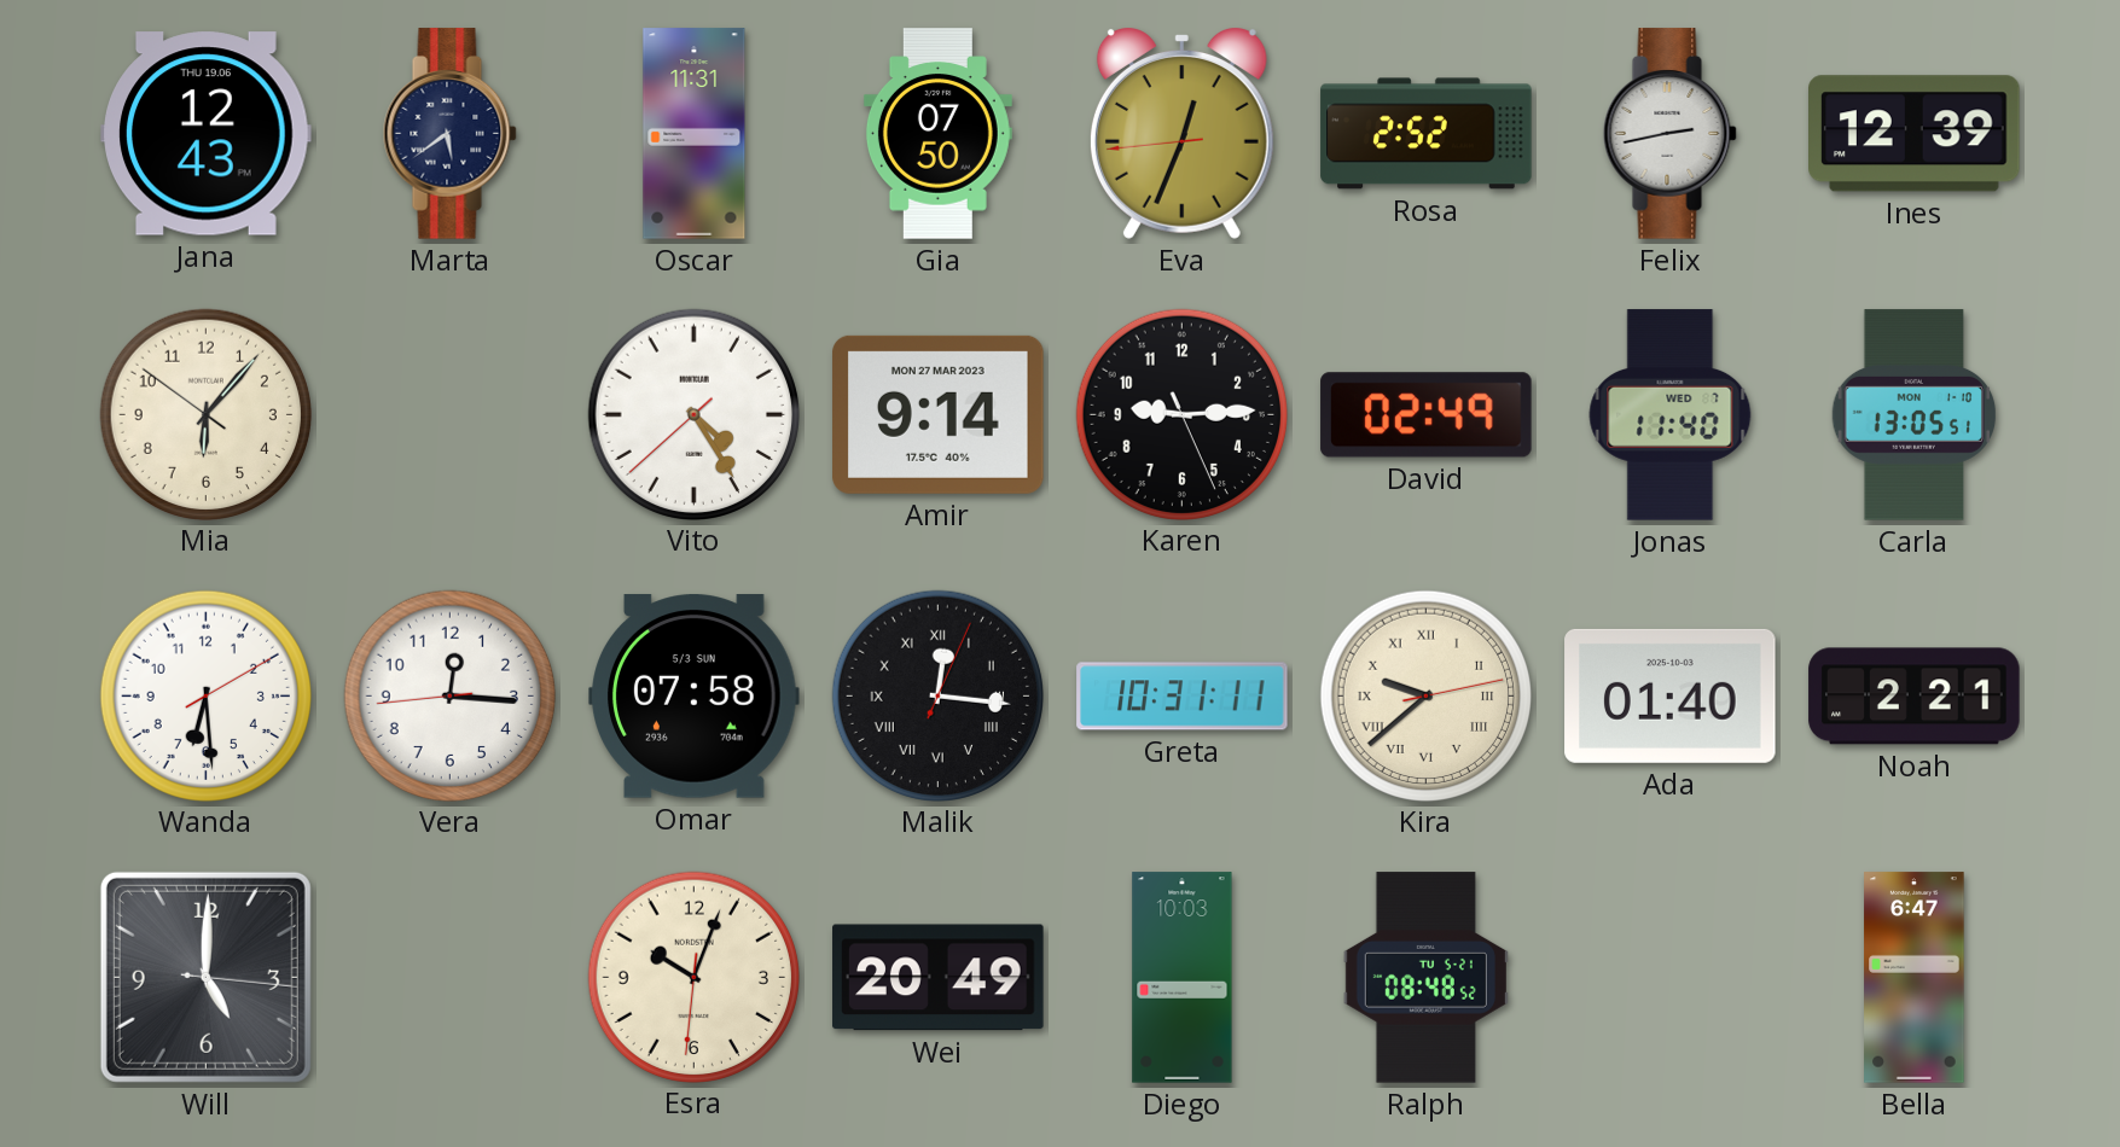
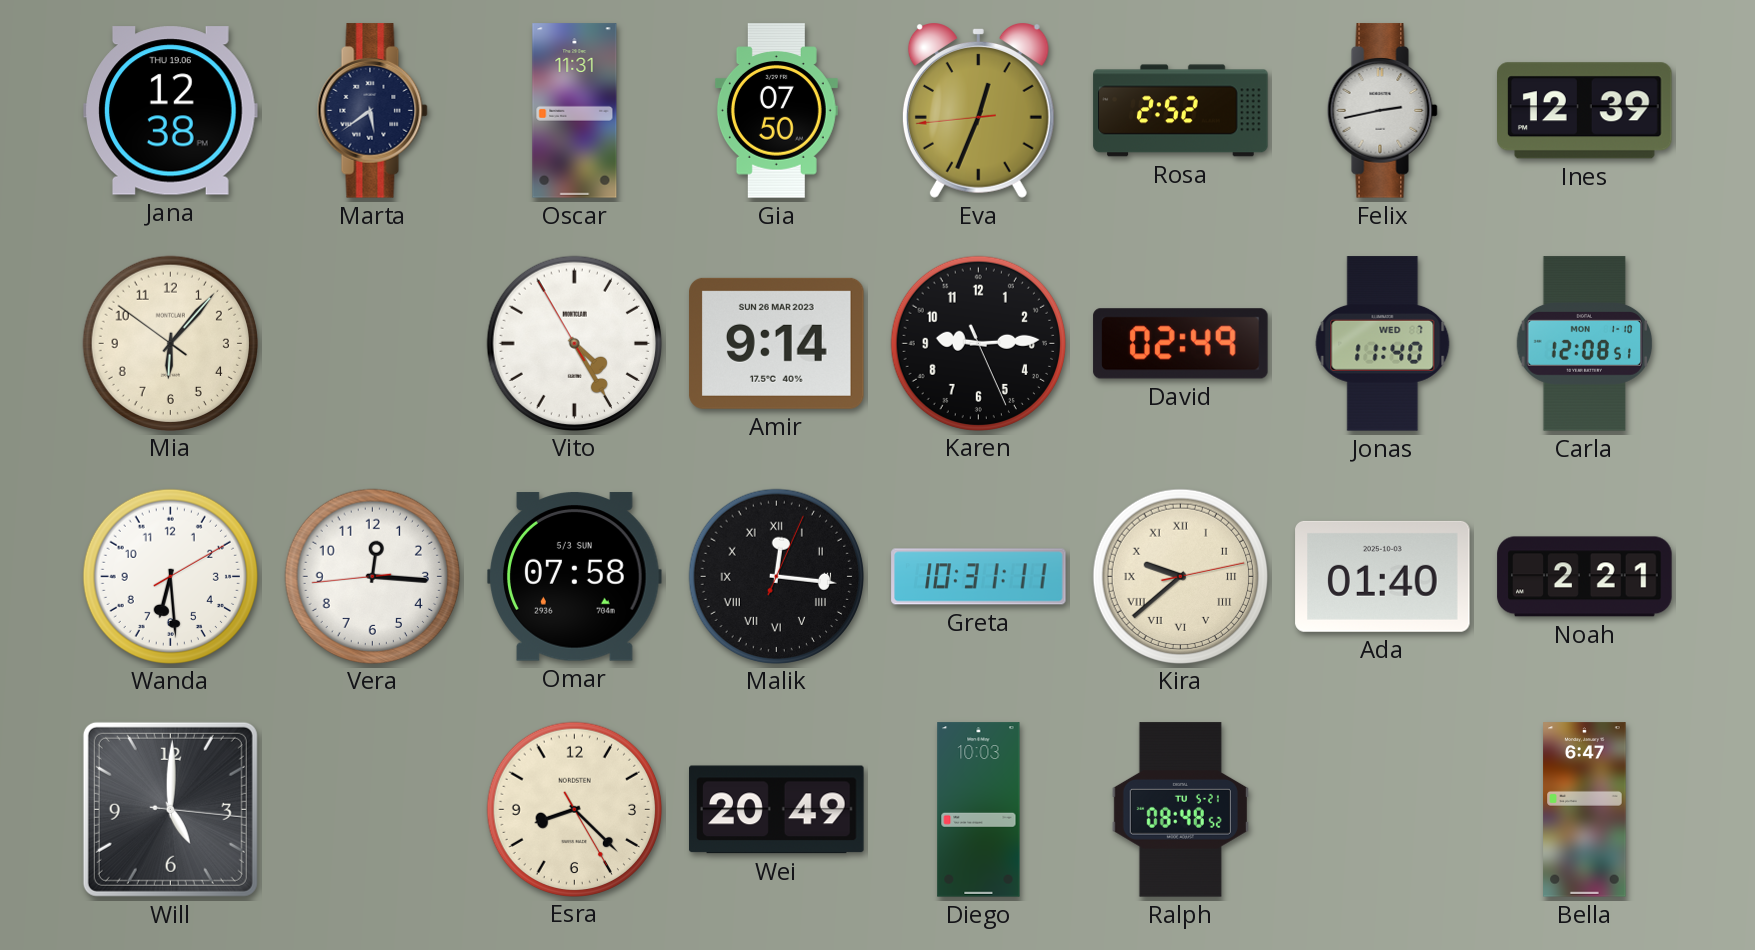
Jana: 12:43 -> 12:38 (171, 111)
Vito: 4:24:38 -> 4:24:55 (574, 343)
Amir date: MON 27 MAR 2023 -> SUN 26 MAR 2023 (777, 343)
Carla: 13:05 -> 12:08 (1585, 344)
Esra: 10:03 -> 8:22 (574, 809)
